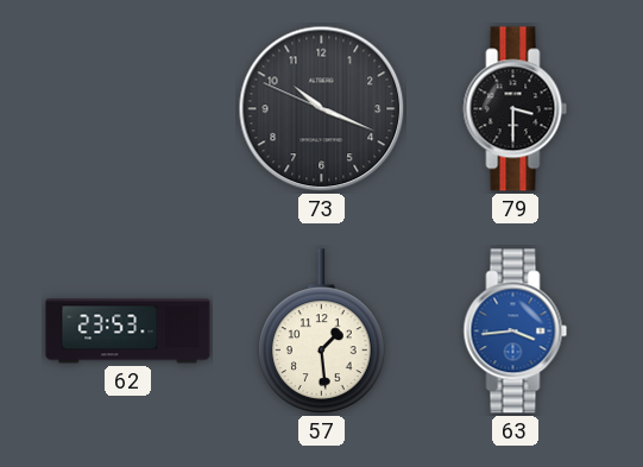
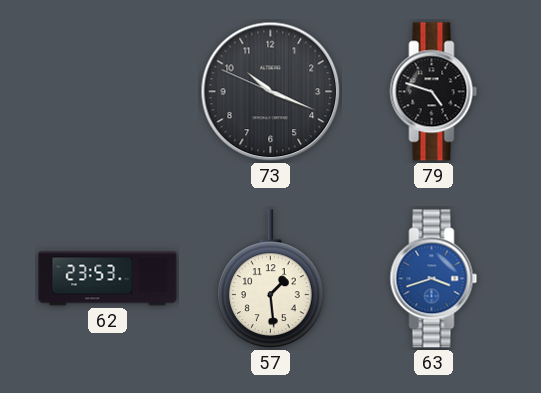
79: 3:30 -> 4:48 (434, 92)
63: 3:44 -> 3:42 (434, 279)
